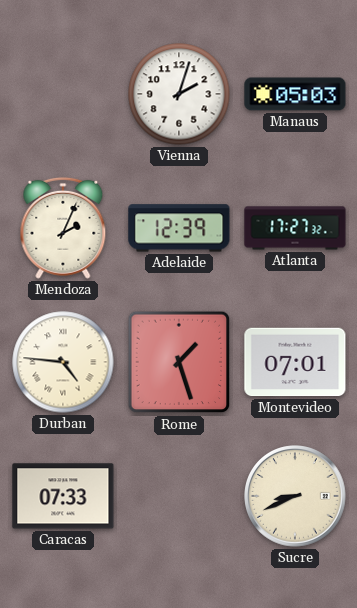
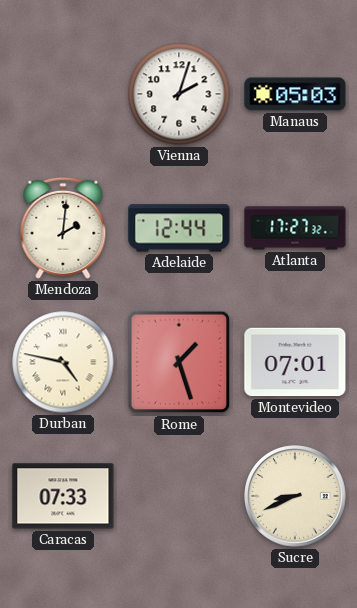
Mendoza: 2:04 -> 2:01 (63, 228)
Adelaide: 12:39 -> 12:44 (179, 228)
Durban: 4:46 -> 4:47 (63, 362)
